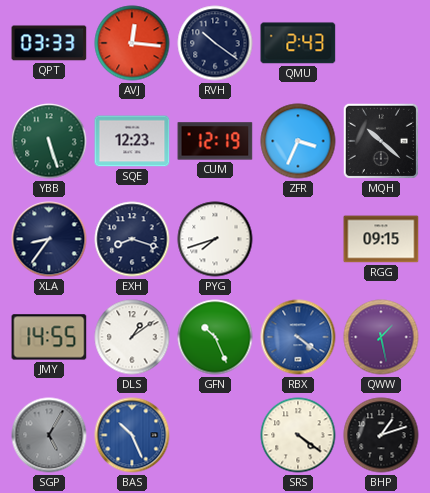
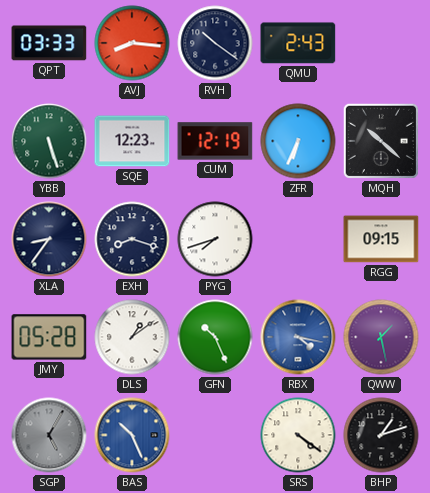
AVJ: 12:16 -> 8:16 (132, 43)
ZFR: 3:34 -> 6:34 (298, 141)
JMY: 14:55 -> 05:28 (49, 337)
RBX: 4:21 -> 4:17 (298, 337)
